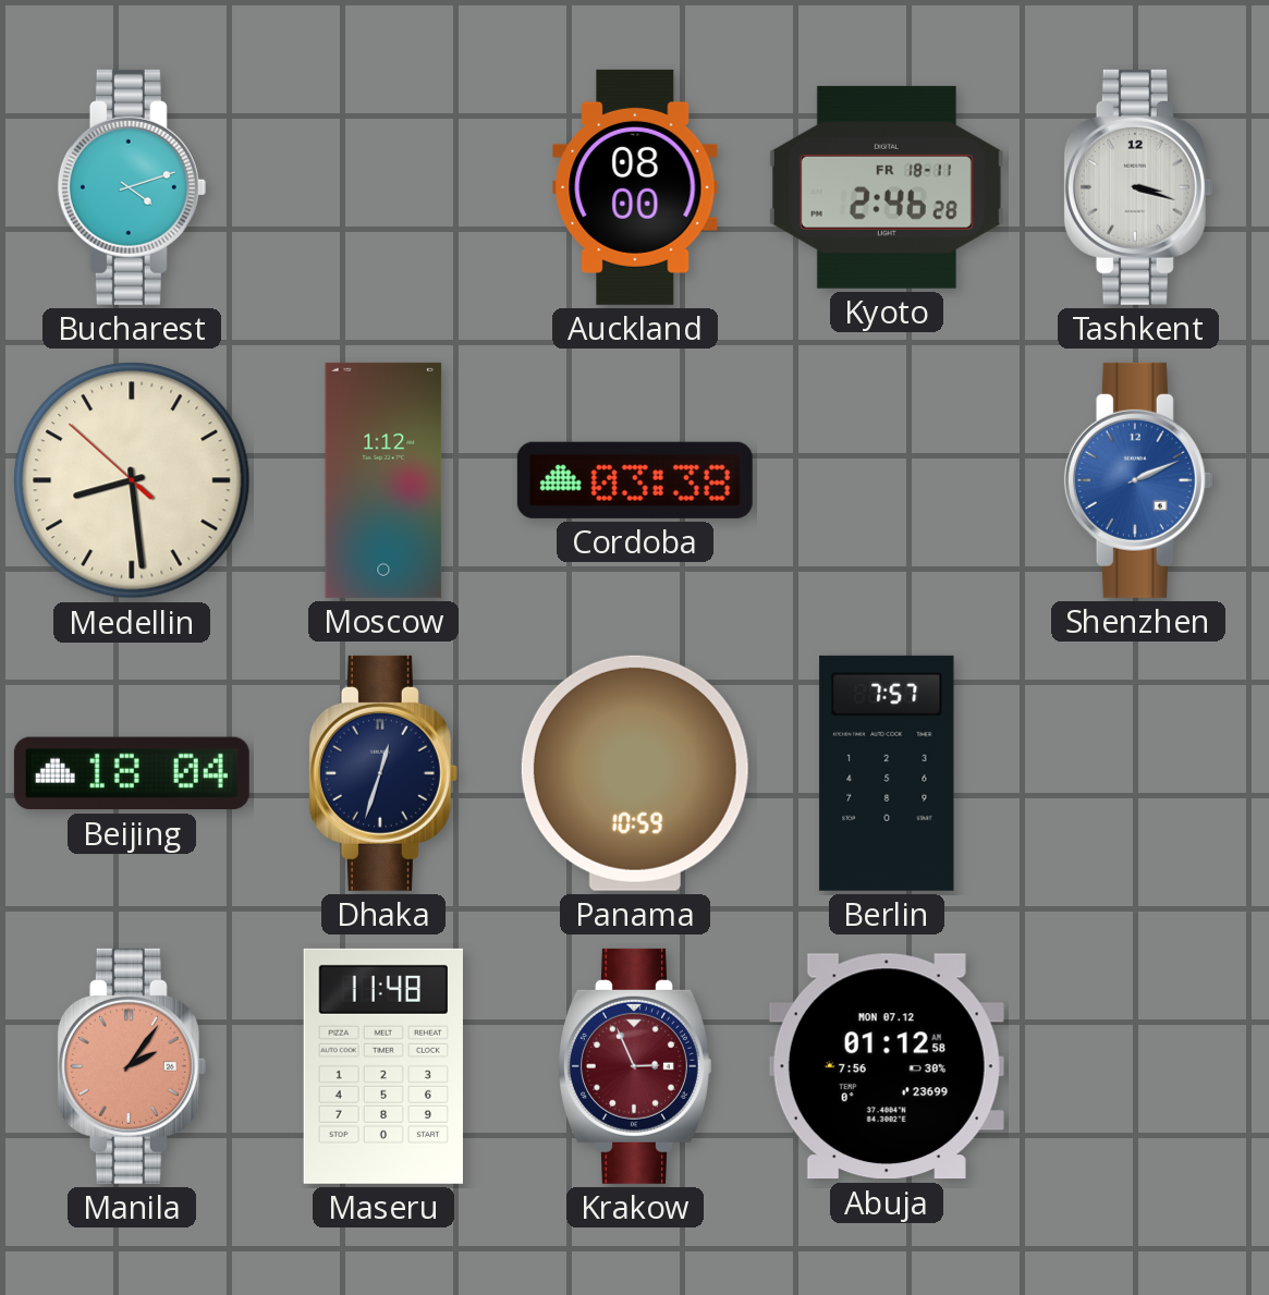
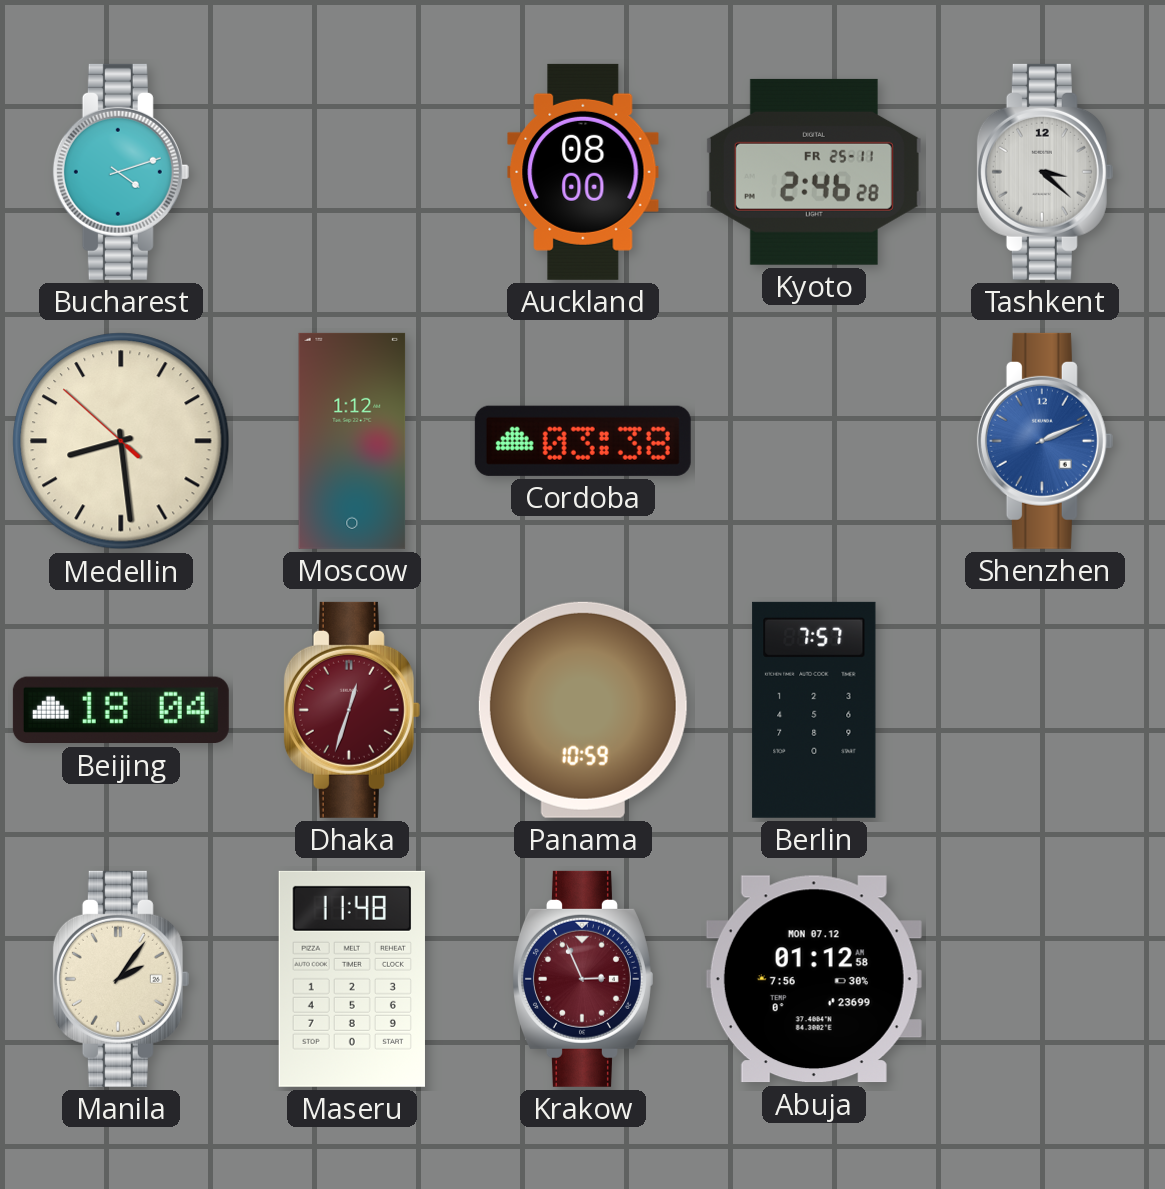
Kyoto date: FR 18-11 -> FR 25-11 (814, 172)
Tashkent: 3:18 -> 3:22 (1045, 172)
Dhaka dial: navy -> burgundy (352, 710)
Manila dial: salmon -> cream (121, 979)
